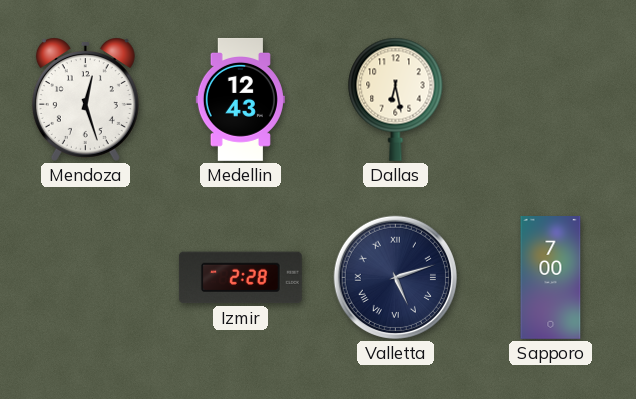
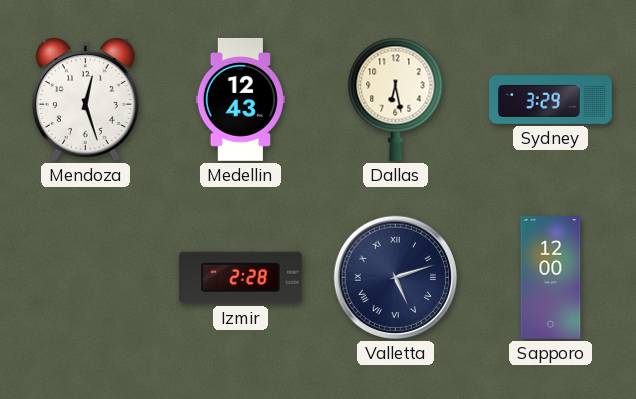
Sydney: none -> 3:29 (551, 100)
Sapporo: 7:00 -> 12:00 (551, 278)
